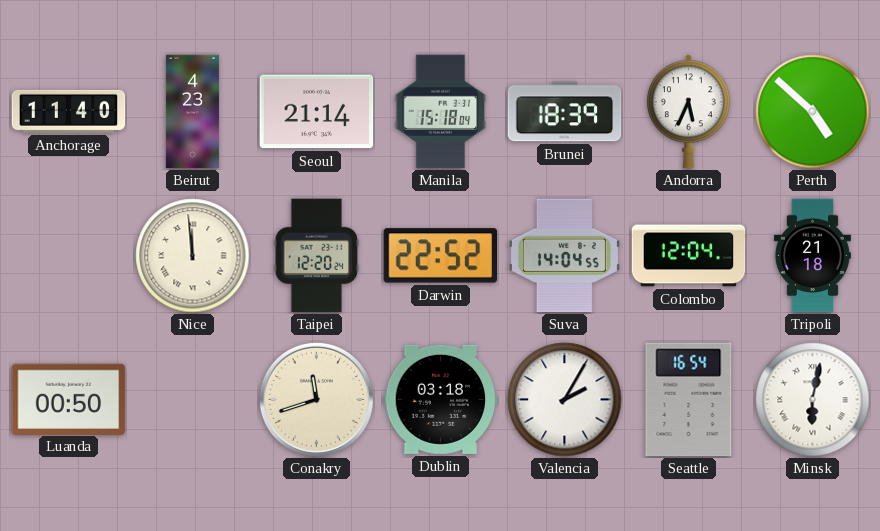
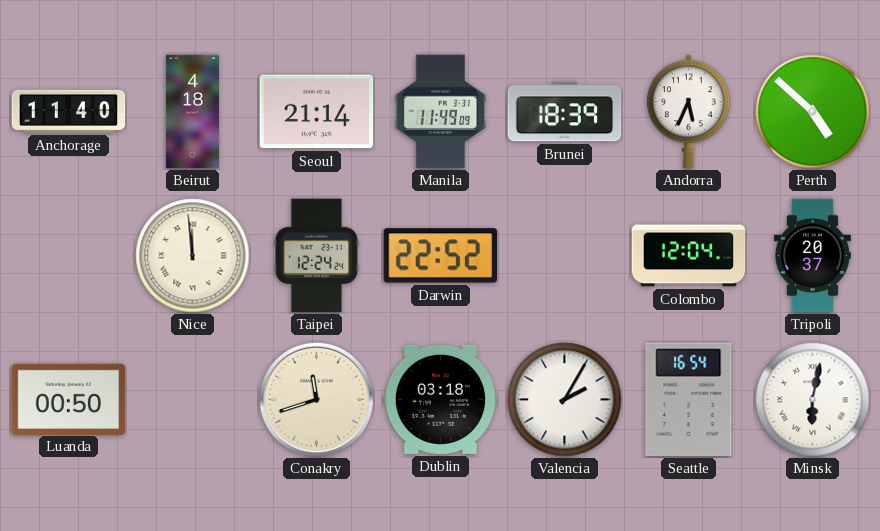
Beirut: 4:23 -> 4:18 (192, 112)
Manila: 15:18 -> 11:49 (441, 112)
Taipei: 12:20 -> 12:24 (317, 256)
Suva: 14:04 -> none (564, 256)
Tripoli: 21:18 -> 20:37 (812, 256)
